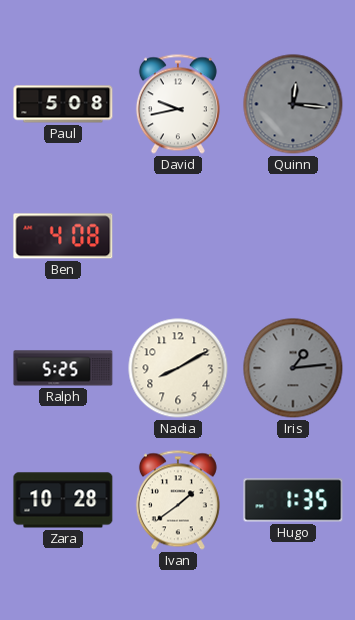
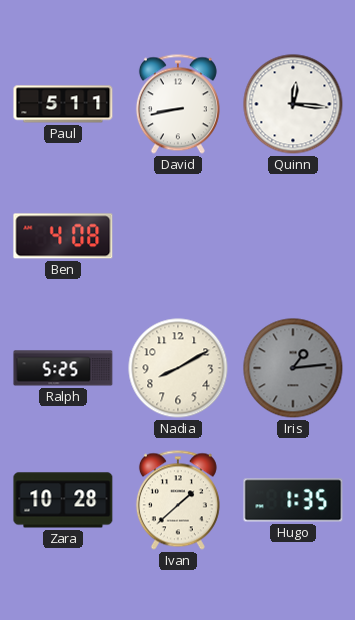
Paul: 5:08 -> 5:11 (63, 104)
David: 9:43 -> 8:43 (178, 104)
Quinn dial: grey -> white (293, 104)
Ivan: 1:39 -> 1:38 (178, 500)
